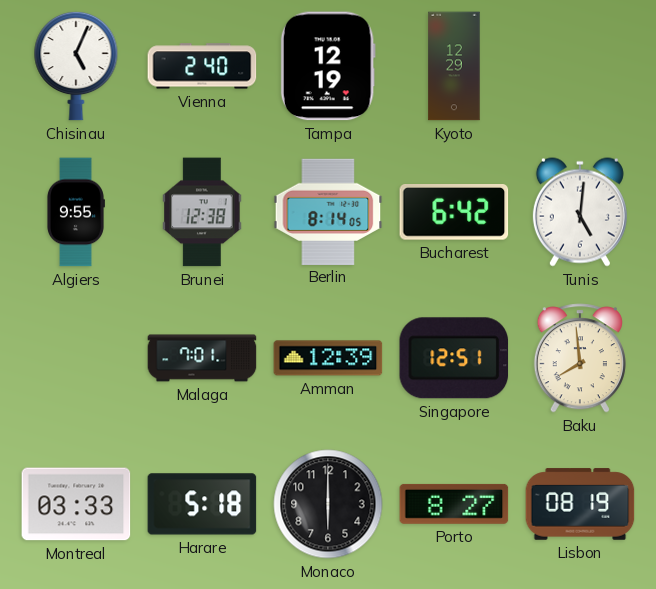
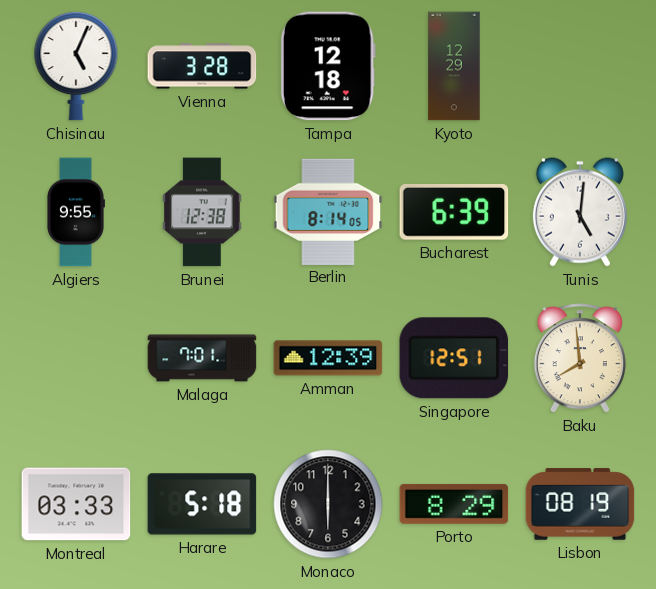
Vienna: 2:40 -> 3:28 (202, 66)
Tampa: 12:19 -> 12:18 (328, 66)
Bucharest: 6:42 -> 6:39 (454, 213)
Porto: 8:27 -> 8:29 (454, 504)
